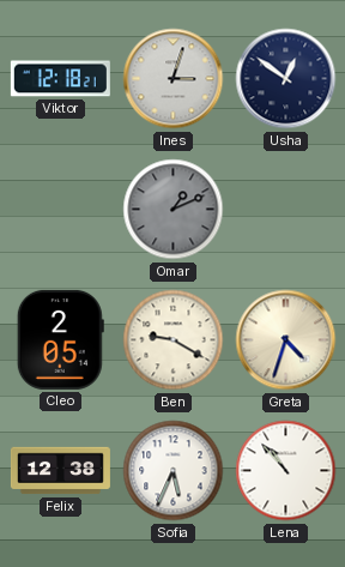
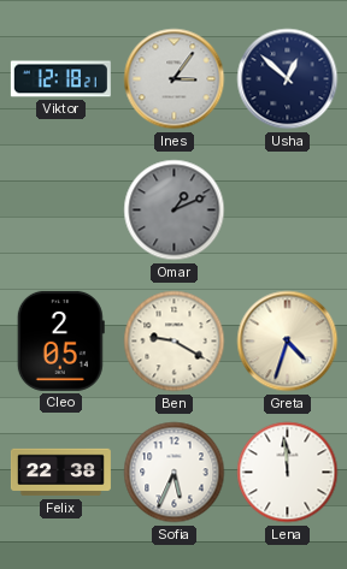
Ines: 3:03 -> 3:06 (175, 79)
Usha: 12:51 -> 12:52 (288, 79)
Felix: 12:38 -> 22:38 (60, 473)
Lena: 10:53 -> 11:59 (288, 473)
